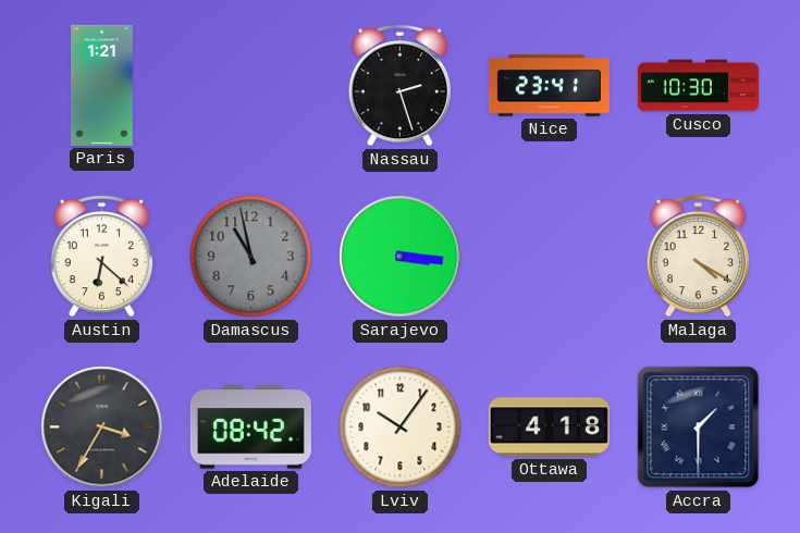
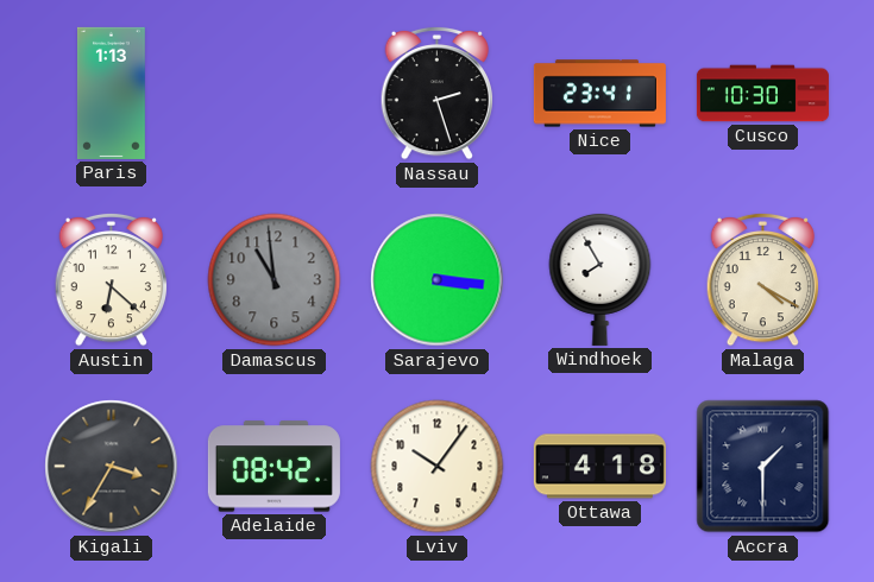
Paris: 1:21 -> 1:13 (112, 93)
Damascus: 10:58 -> 10:59 (275, 280)
Windhoek: none -> 7:55 (601, 279)
